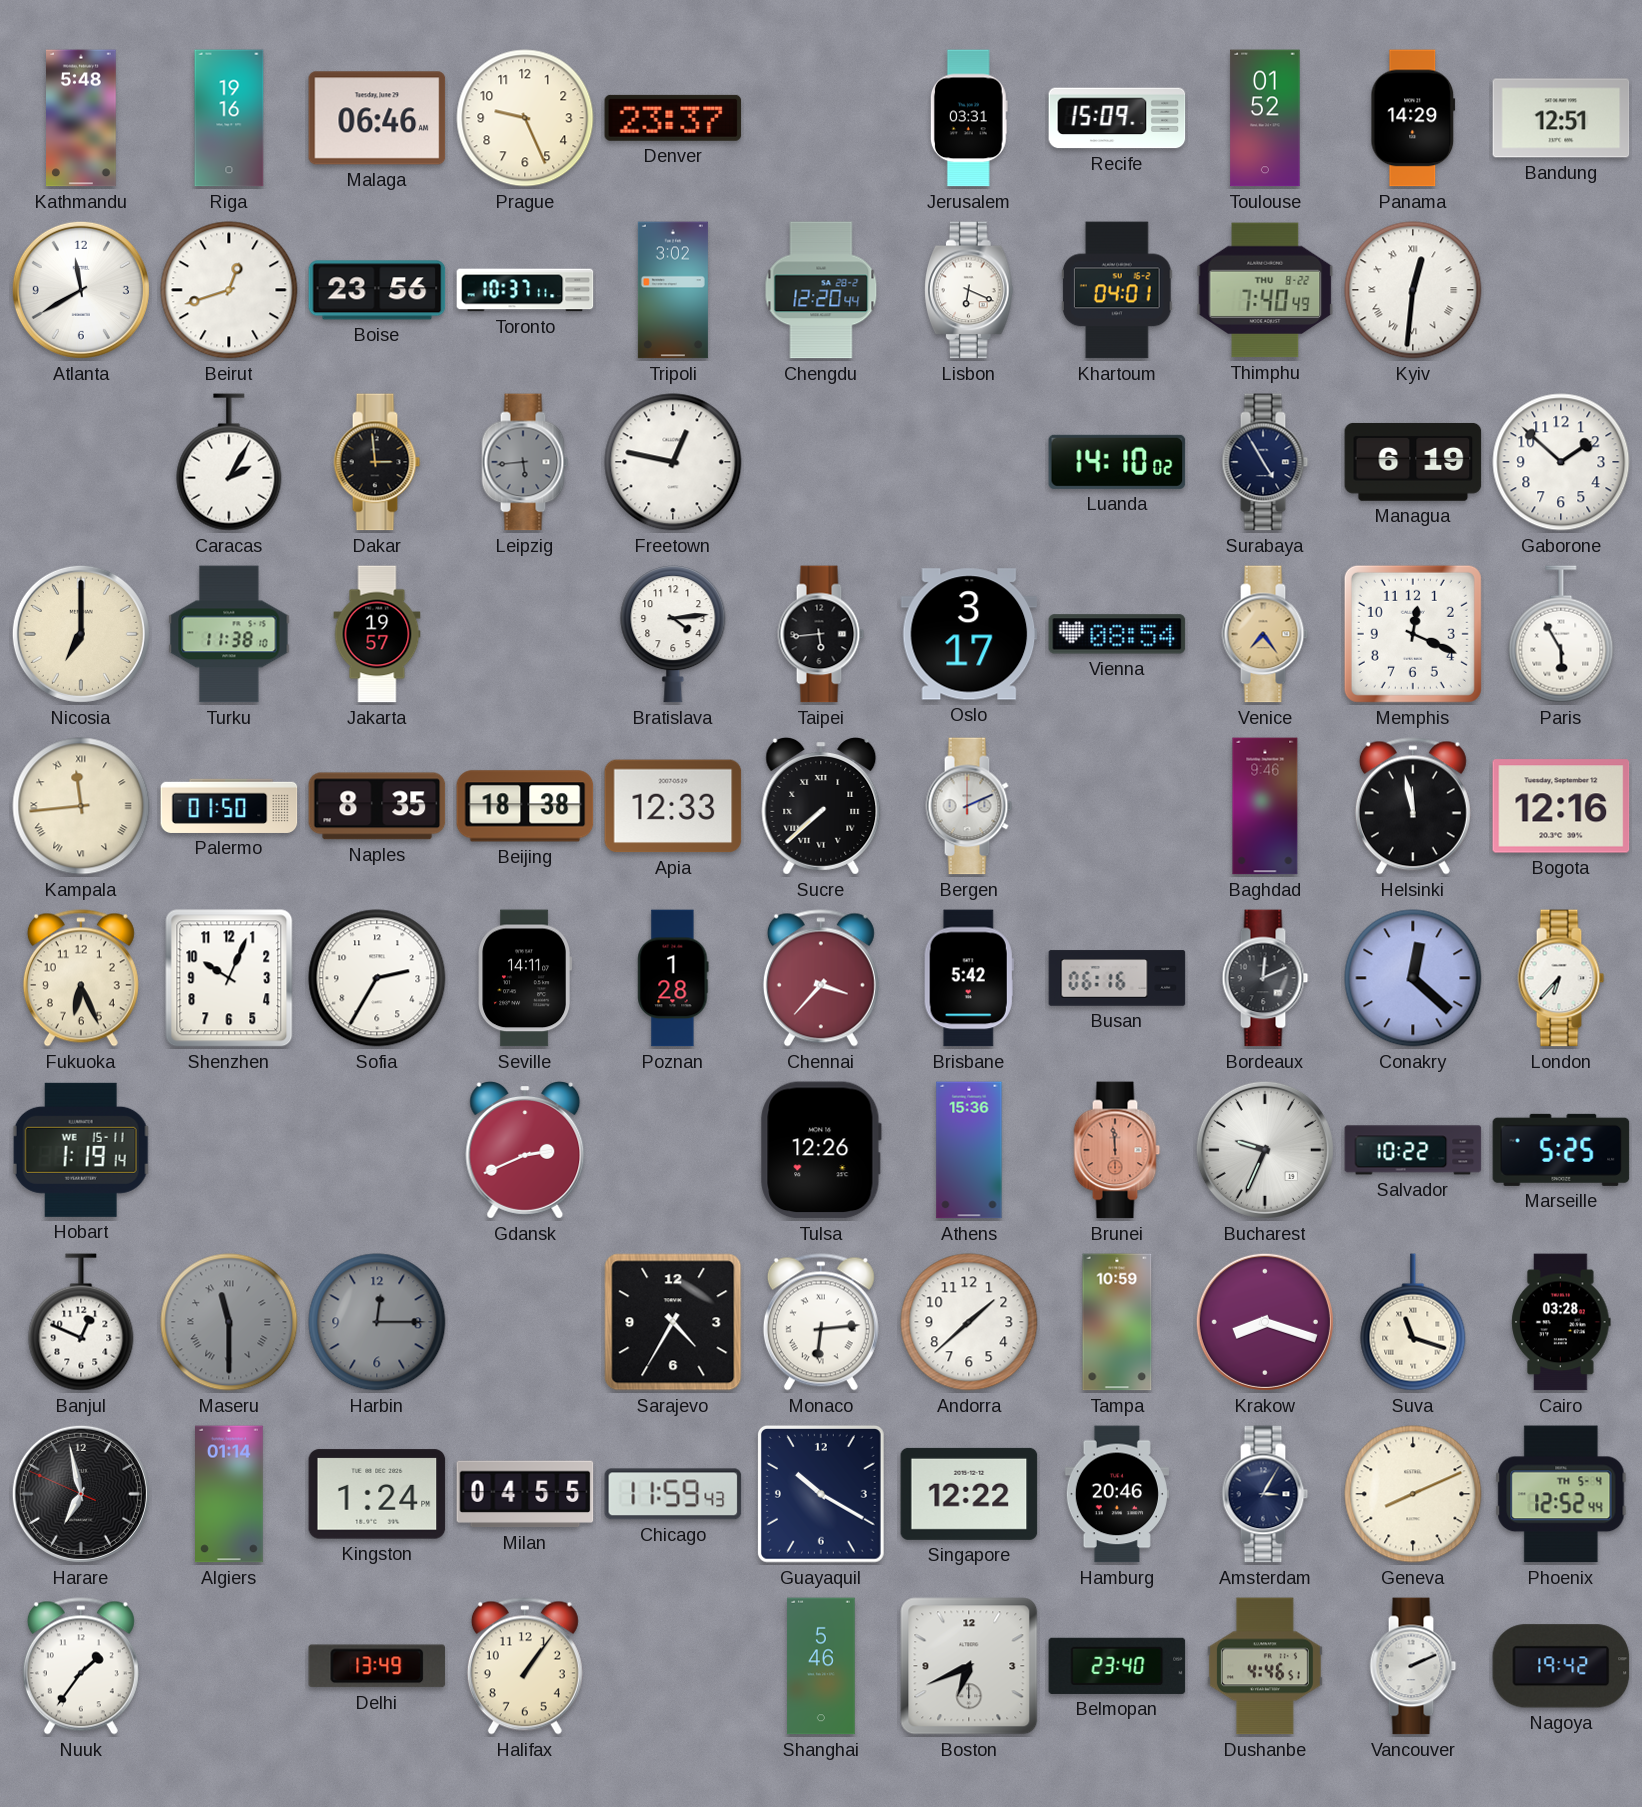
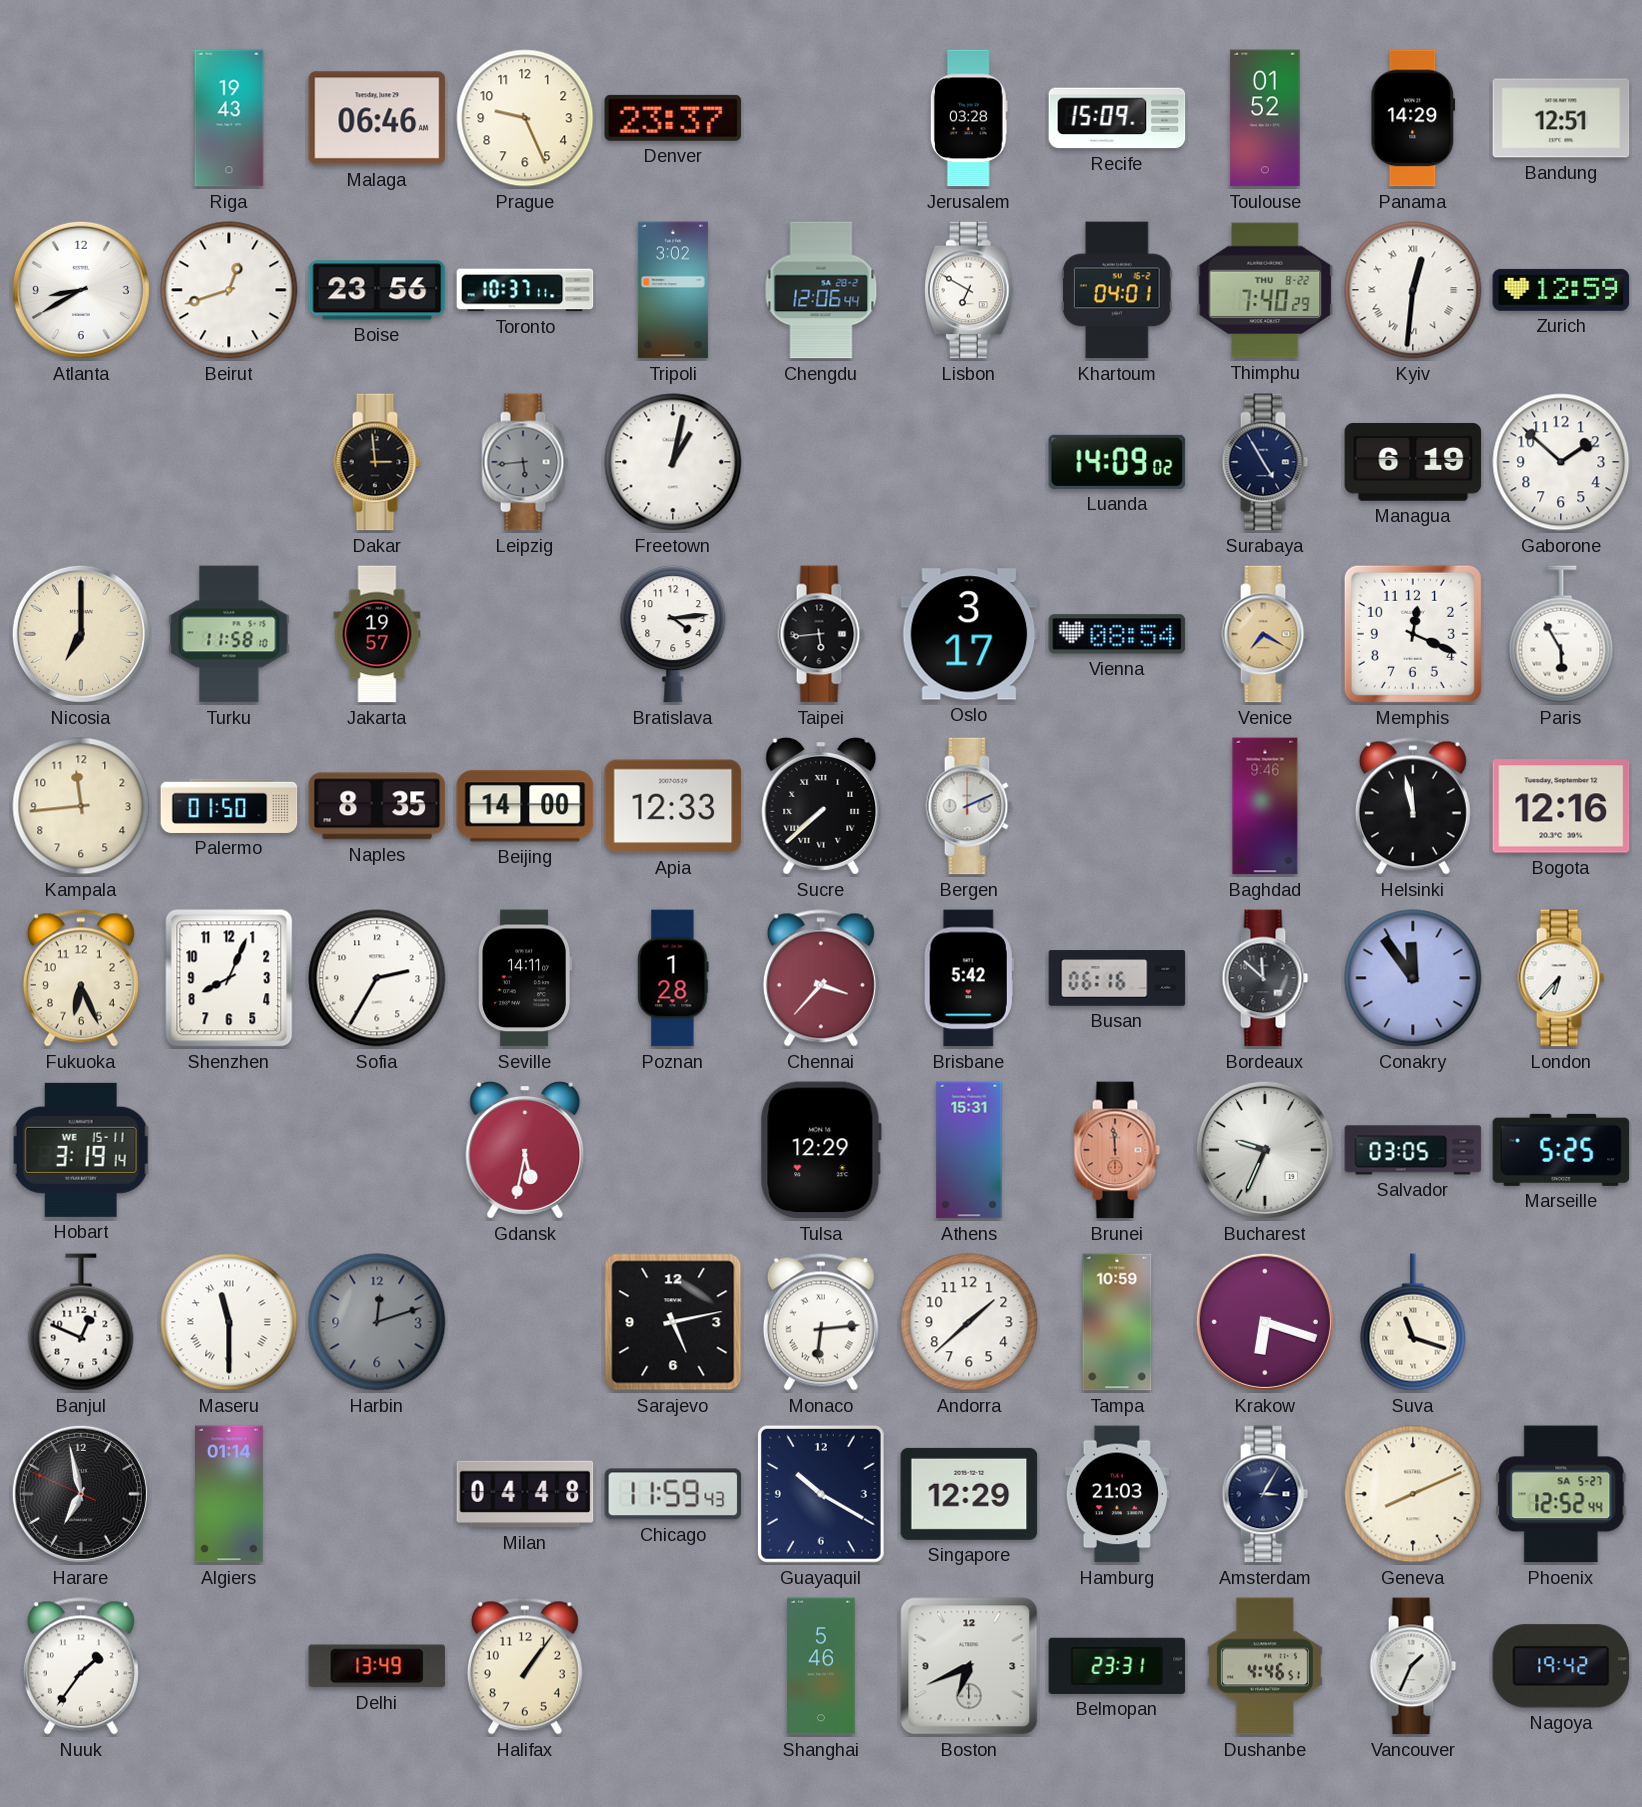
Kathmandu: 5:48 -> none (82, 118)
Riga: 19:16 -> 19:43 (229, 118)
Jerusalem: 03:31 -> 03:28 (969, 118)
Atlanta: 11:40 -> 8:40 (81, 290)
Chengdu: 12:20 -> 12:06 (821, 290)
Lisbon: 6:19 -> 6:50 (970, 290)
Thimphu: 7:40:49 -> 7:40:29 (1265, 290)
Zurich: none -> 12:59 (1561, 290)
Caracas: 2:05 -> none (229, 462)
Freetown: 12:47 -> 1:02 (673, 462)
Luanda: 14:10 -> 14:09 (1117, 462)
Turku: 11:38 -> 11:58 (229, 634)
Venice: 7:24 -> 7:20 (1265, 634)
Kampala numerals: Roman -> Arabic (81, 806)
Beijing: 18:38 -> 14:00 (525, 806)
Shenzhen: 10:04 -> 8:04 (229, 978)
Bordeaux: 12:11 -> 11:52 (1265, 978)
Conakry: 12:22 -> 11:54 (1413, 978)
Hobart: 1:19 -> 3:19 (81, 1150)
Gdansk: 2:41 -> 5:32 (525, 1151)
Tulsa: 12:26 -> 12:29 (821, 1150)
Athens: 15:36 -> 15:31 (969, 1150)
Salvador: 10:22 -> 03:05 (1413, 1150)
Maseru dial: grey -> white (229, 1322)
Harbin: 12:15 -> 12:12 (377, 1322)
Sarajevo: 4:35 -> 5:13 (673, 1322)
Krakow: 8:18 -> 6:18 (1265, 1322)
Cairo: 03:28 -> none (1561, 1322)
Kingston: 1:24 -> none (377, 1494)
Milan: 04:55 -> 04:48 (525, 1494)
Singapore: 12:22 -> 12:29 (969, 1494)
Hamburg: 20:46 -> 21:03 (1117, 1494)
Phoenix date: TH 5-4 -> SA 5-27 (1561, 1494)
Belmopan: 23:40 -> 23:31 (1117, 1666)
Vancouver: 2:11 -> 1:34 (1413, 1666)
